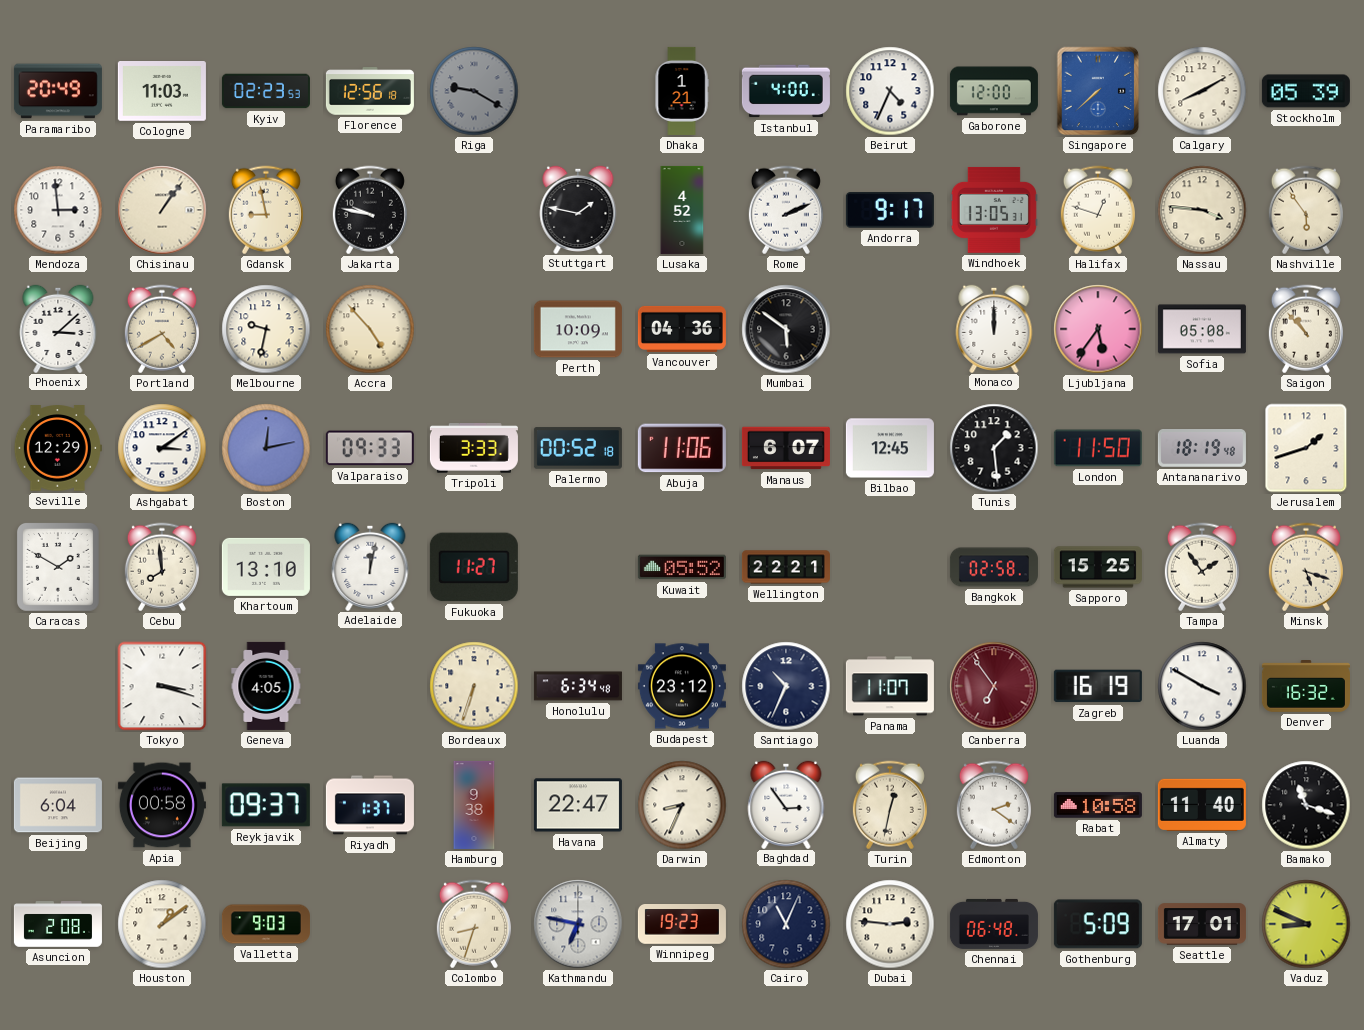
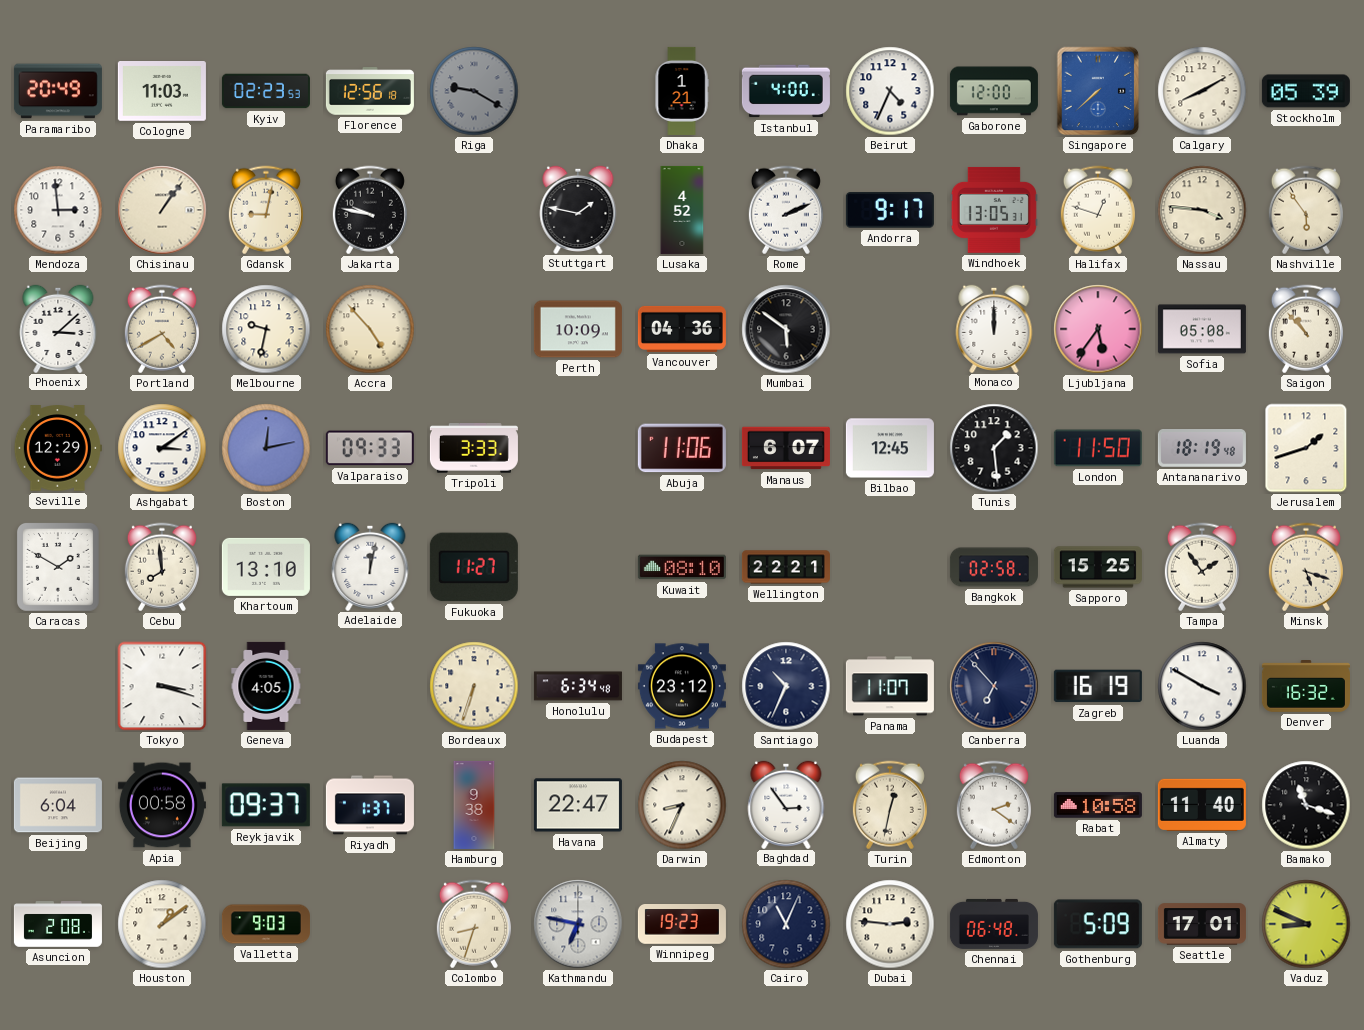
Gdansk: 8:58 -> 9:02 (266, 210)
Palermo: 00:52 -> none (578, 448)
Kuwait: 05:52 -> 08:10 (682, 567)
Canberra: 6:54 -> 6:53 (994, 686)
Canberra dial: burgundy -> navy (994, 686)
